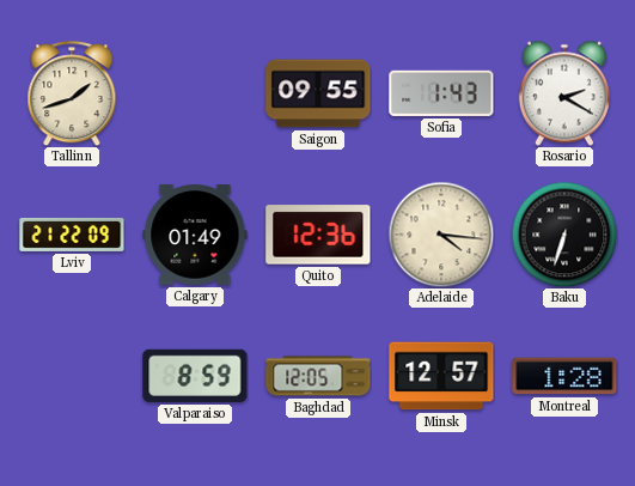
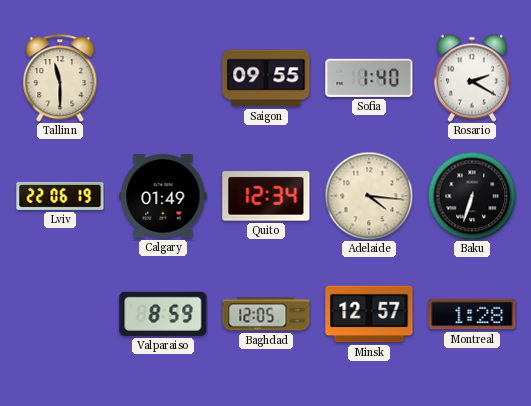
Tallinn: 1:42 -> 11:30 (60, 78)
Sofia: 1:43 -> 1:40 (369, 78)
Lviv: 21:22 -> 22:06 (60, 196)
Quito: 12:36 -> 12:34 (266, 196)
